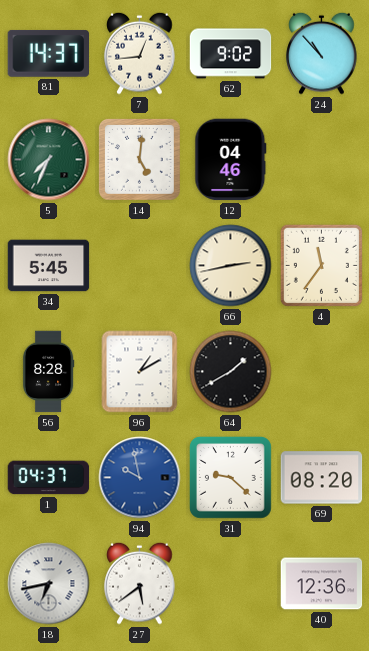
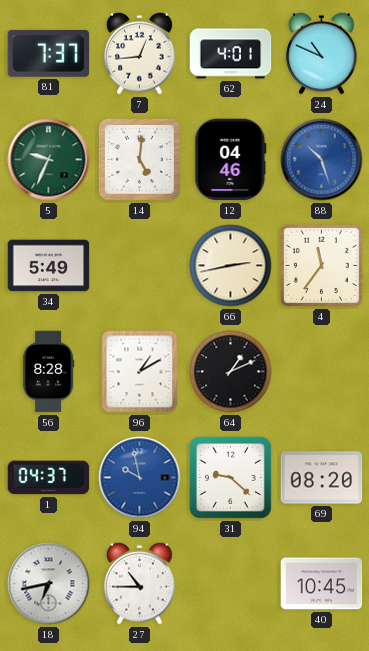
81: 14:37 -> 7:37 (49, 53)
62: 9:02 -> 4:01 (231, 54)
24: 10:53 -> 10:49 (322, 53)
5: 7:34 -> 9:34 (49, 160)
88: none -> 10:27 (322, 160)
34: 5:45 -> 5:49 (49, 266)
64: 1:40 -> 1:11 (231, 372)
27: 5:39 -> 10:45 (140, 583)
40: 12:36 -> 10:45 (322, 584)
